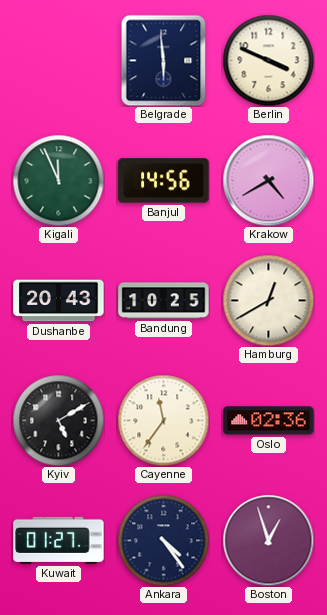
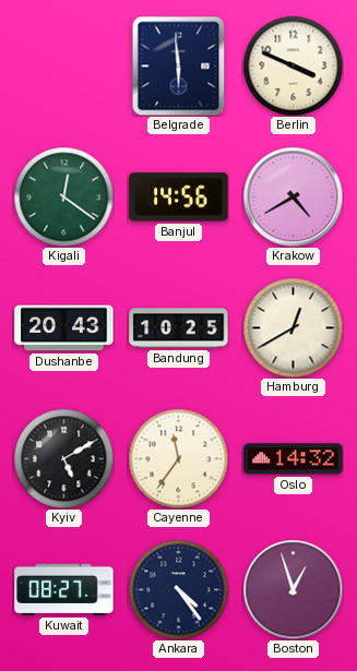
Kigali: 11:56 -> 12:21 (63, 196)
Oslo: 02:36 -> 14:32 (294, 459)
Kuwait: 01:27 -> 08:27 (64, 589)
